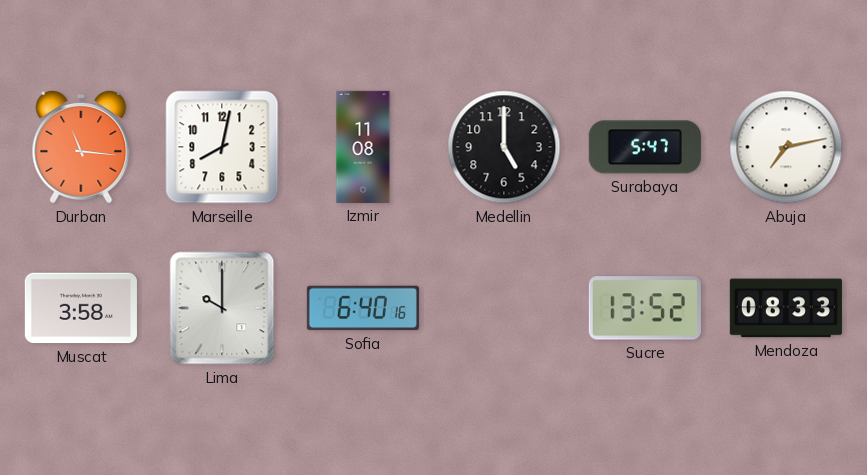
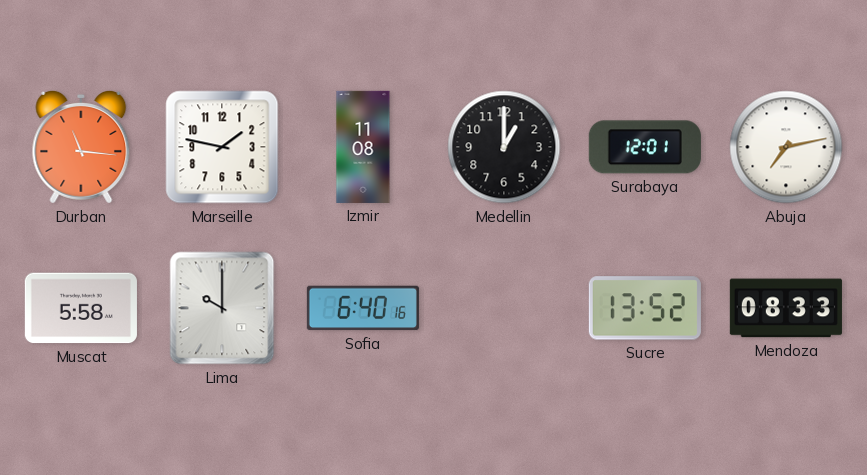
Marseille: 8:02 -> 1:47 (222, 147)
Medellin: 5:00 -> 1:00 (504, 147)
Surabaya: 5:47 -> 12:01 (645, 147)
Muscat: 3:58 -> 5:58 (81, 308)
